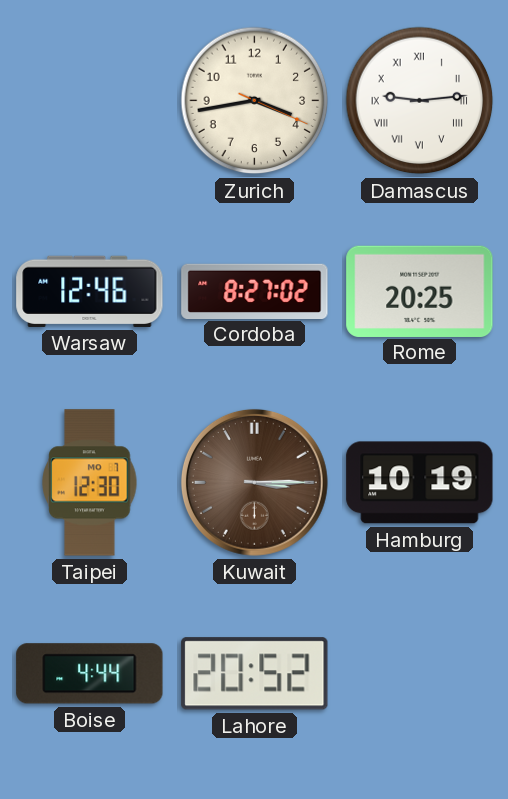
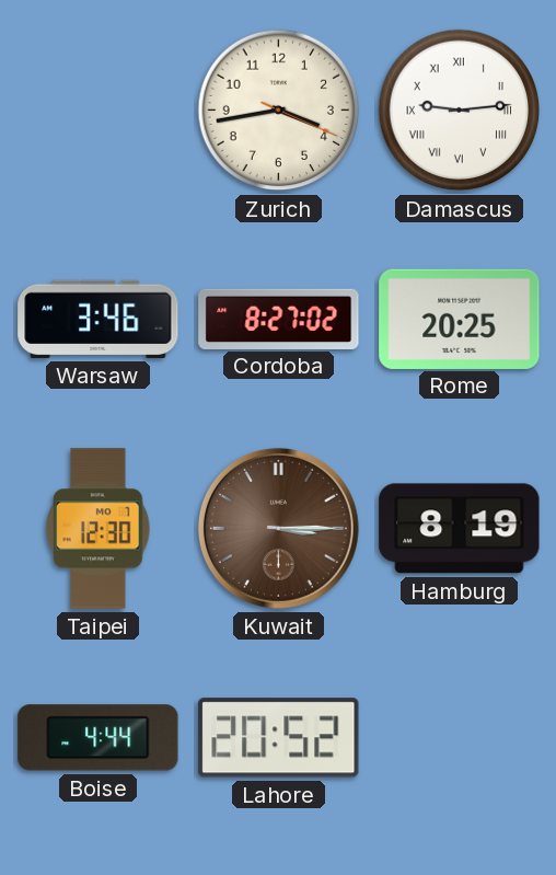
Warsaw: 12:46 -> 3:46 (99, 319)
Hamburg: 10:19 -> 8:19 (460, 529)
